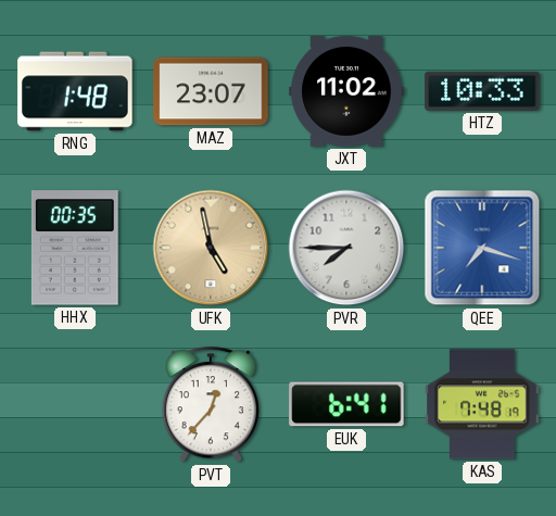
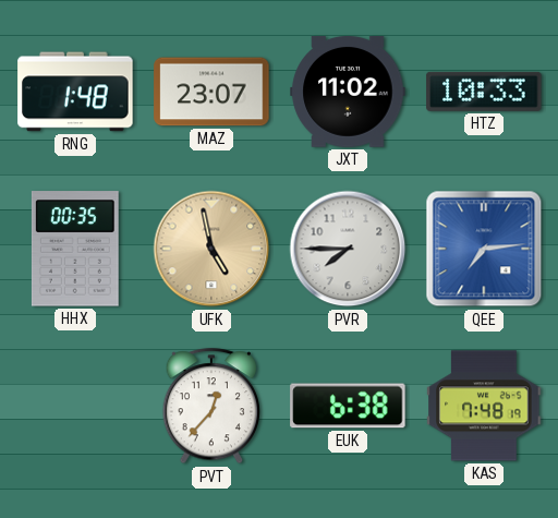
QEE: 7:18 -> 7:14 (484, 249)
EUK: 6:41 -> 6:38 (348, 406)
